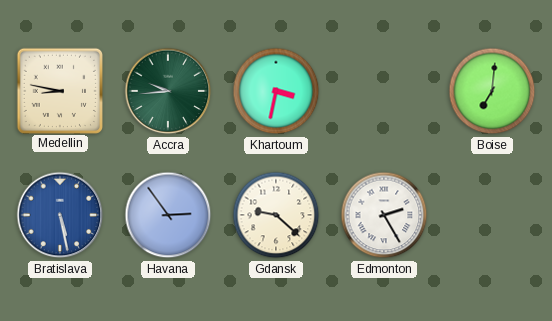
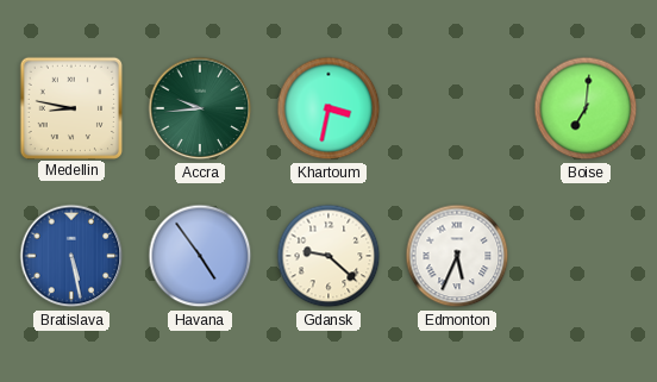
Havana: 2:54 -> 4:54 (200, 256)
Edmonton: 2:25 -> 5:34 (457, 256)
